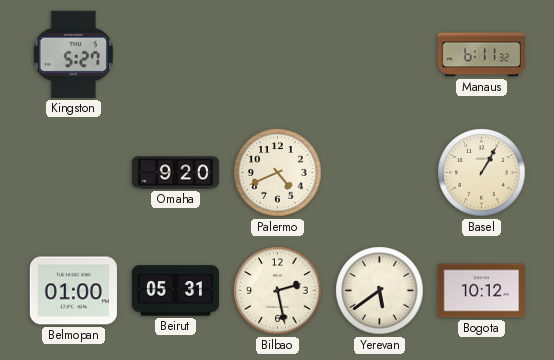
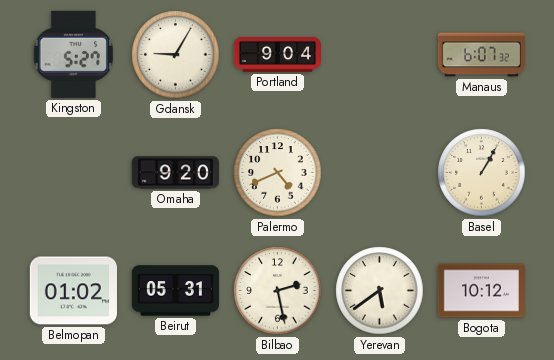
Gdansk: none -> 9:05 (176, 55)
Portland: none -> 9:04 (277, 54)
Manaus: 6:11 -> 6:07 (481, 55)
Belmopan: 01:00 -> 01:02 (73, 291)
